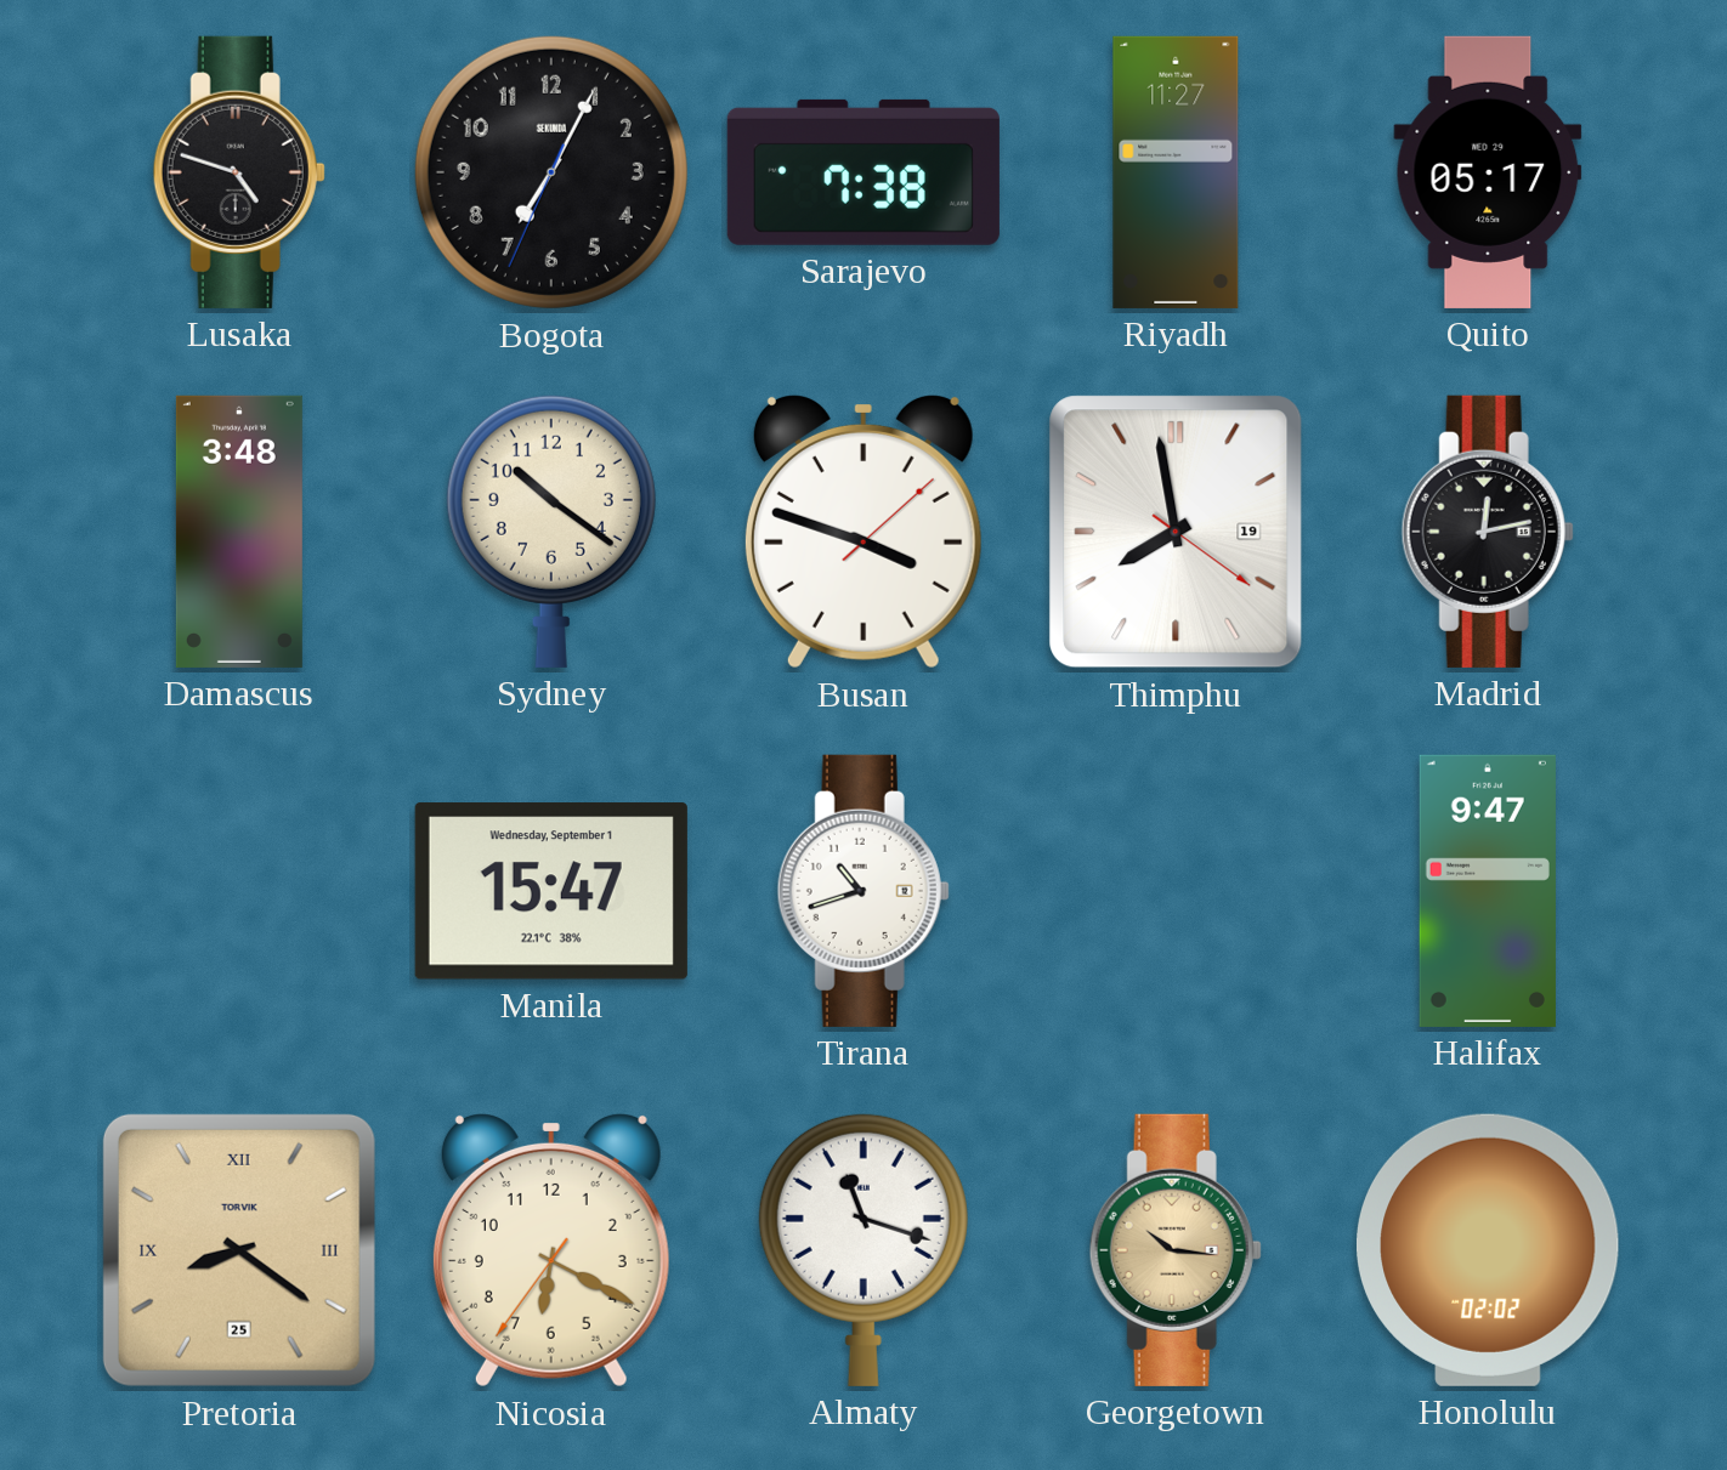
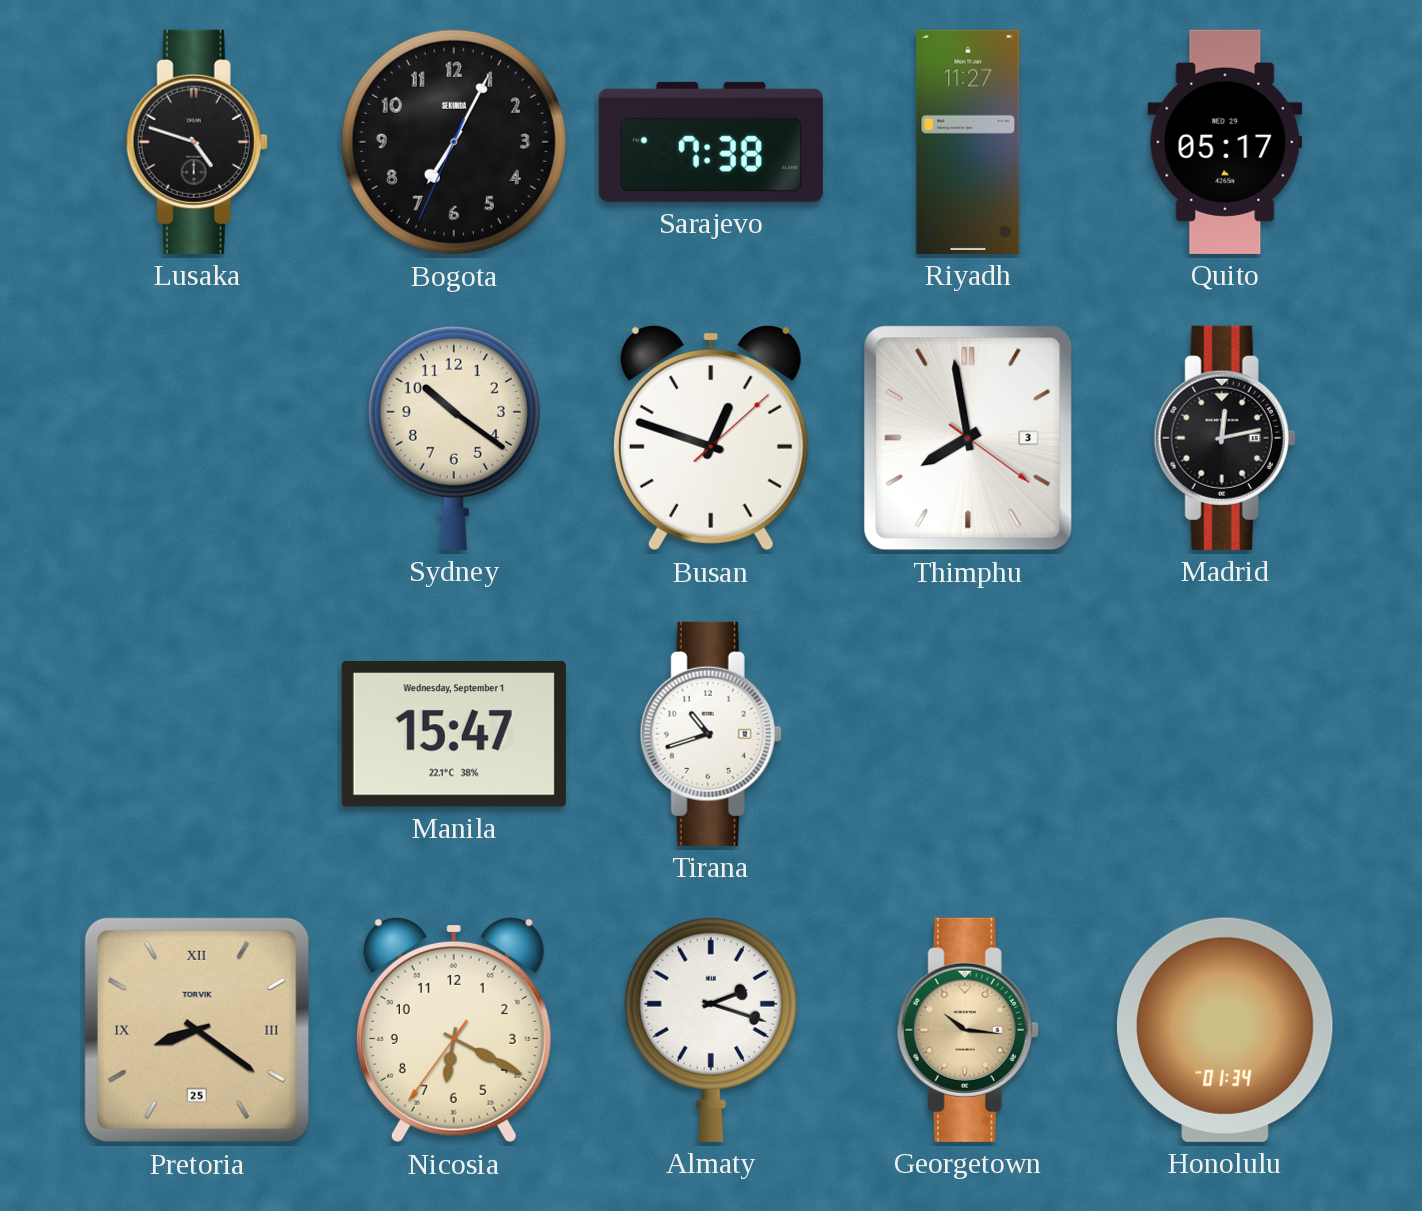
Damascus: 3:48 -> none (239, 532)
Busan: 3:48 -> 12:48 (711, 439)
Thimphu date: 19 -> 3 (968, 438)
Halifax: 9:47 -> none (1488, 891)
Almaty: 11:18 -> 2:18 (711, 1029)
Honolulu: 02:02 -> 01:34 (1225, 1030)
